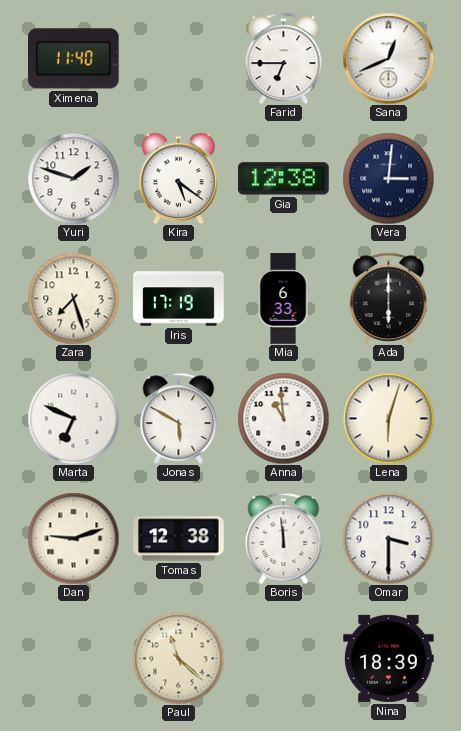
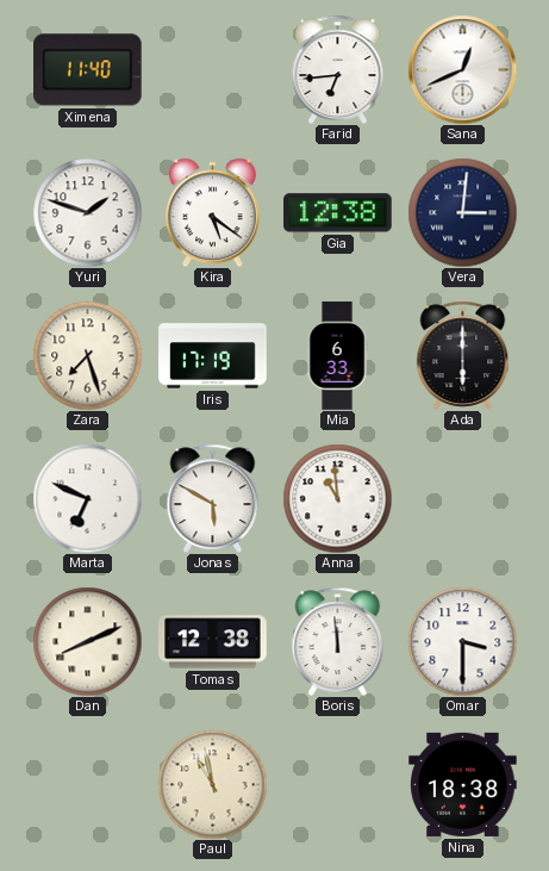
Farid: 6:45 -> 6:44 (338, 69)
Lena: 6:03 -> none (388, 418)
Dan: 9:12 -> 8:11 (87, 641)
Paul: 11:22 -> 10:58 (212, 784)
Nina: 18:39 -> 18:38 (463, 784)
